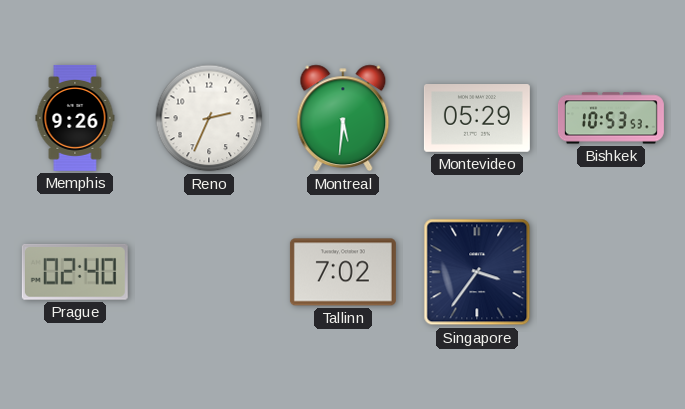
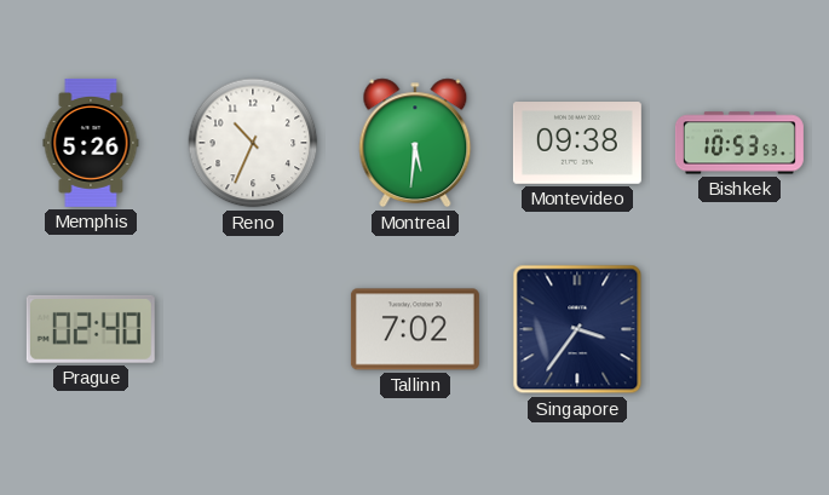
Memphis: 9:26 -> 5:26 (91, 143)
Reno: 2:34 -> 10:34 (253, 143)
Montevideo: 05:29 -> 09:38 (577, 144)
